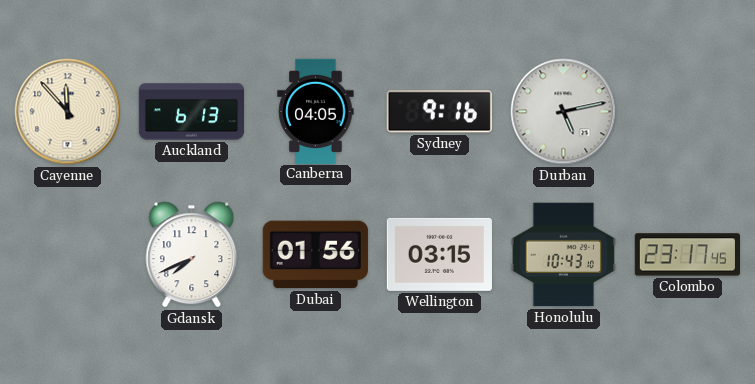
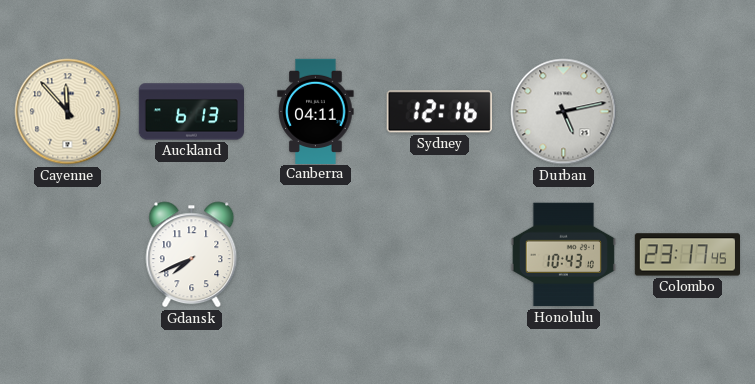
Canberra: 04:05 -> 04:11 (316, 111)
Sydney: 9:16 -> 12:16 (439, 112)
Dubai: 01:56 -> none (315, 255)
Wellington: 03:15 -> none (439, 254)
